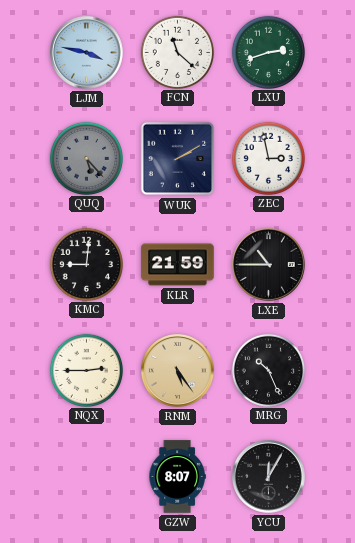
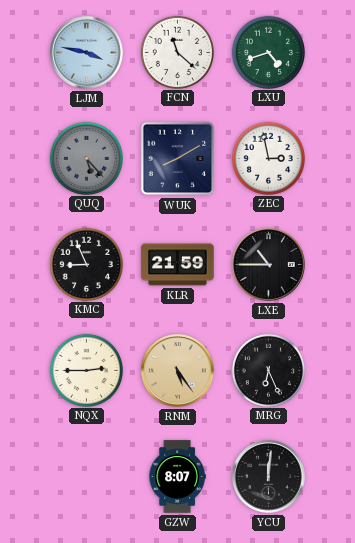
LXU: 2:42 -> 4:42 (268, 52)
WUK: 2:10 -> 8:10 (178, 159)
KMC: 9:01 -> 8:56 (86, 264)
MRG: 10:26 -> 6:26 (268, 370)
YCU: 12:05 -> 12:01 (269, 477)
